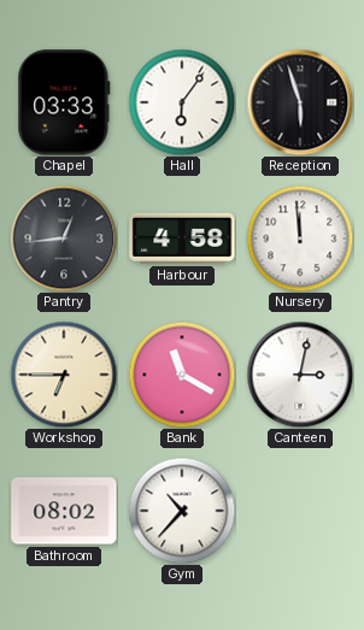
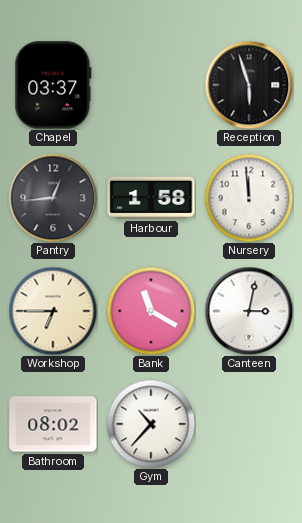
Chapel: 03:33 -> 03:37 (53, 85)
Hall: 6:06 -> none (182, 102)
Harbour: 4:58 -> 1:58 (151, 198)
